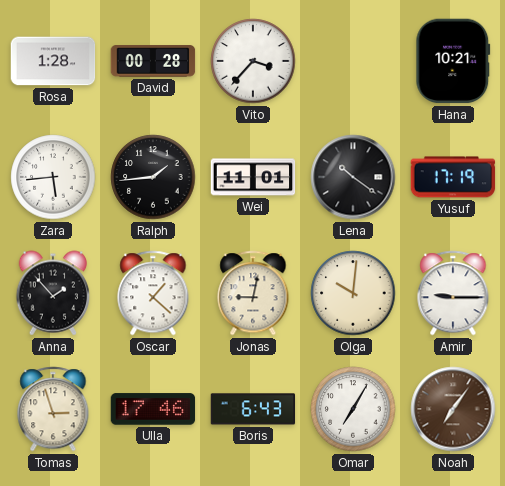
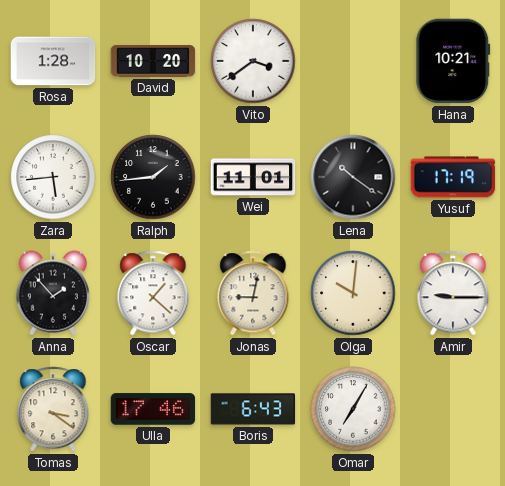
David: 00:28 -> 10:20 (153, 61)
Vito: 3:37 -> 3:39 (253, 61)
Tomas: 2:57 -> 3:21 (53, 409)
Noah: 7:06 -> none (453, 409)
